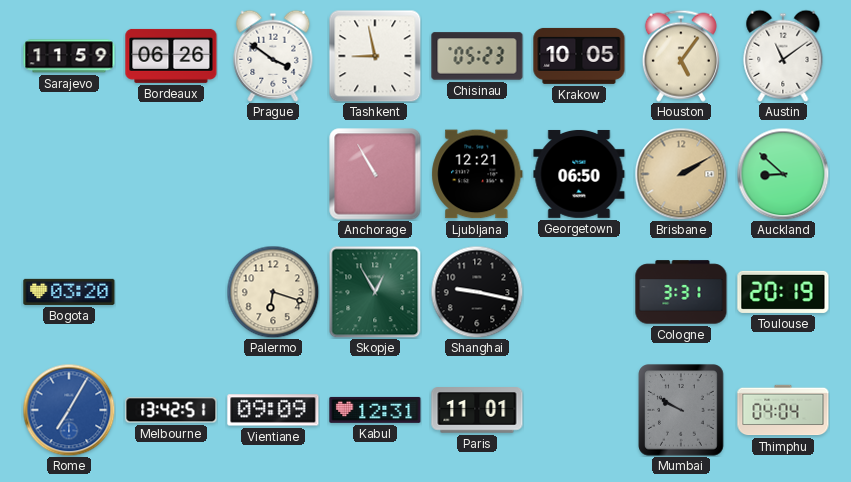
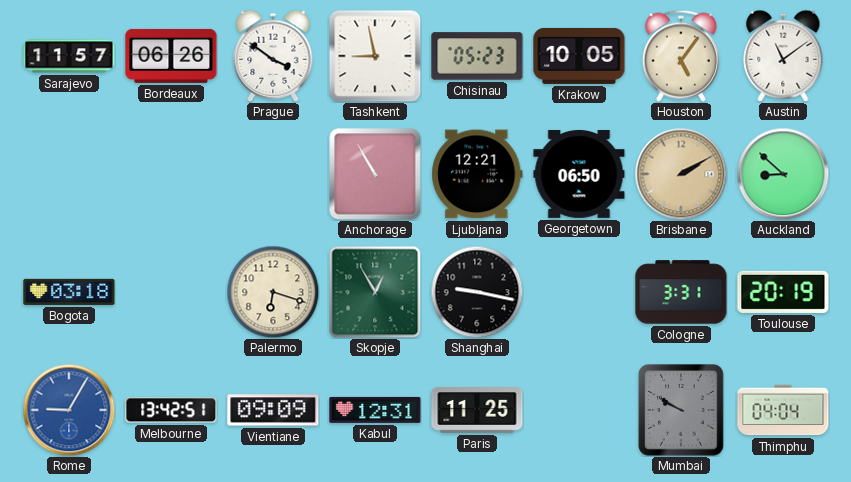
Sarajevo: 11:59 -> 11:57 (69, 56)
Bogota: 03:20 -> 03:18 (69, 292)
Rome: 7:05 -> 9:05 (69, 410)
Paris: 11:01 -> 11:25 (477, 410)
